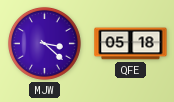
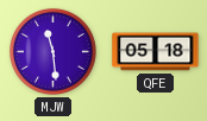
MJW: 3:22 -> 11:29 (52, 51)
